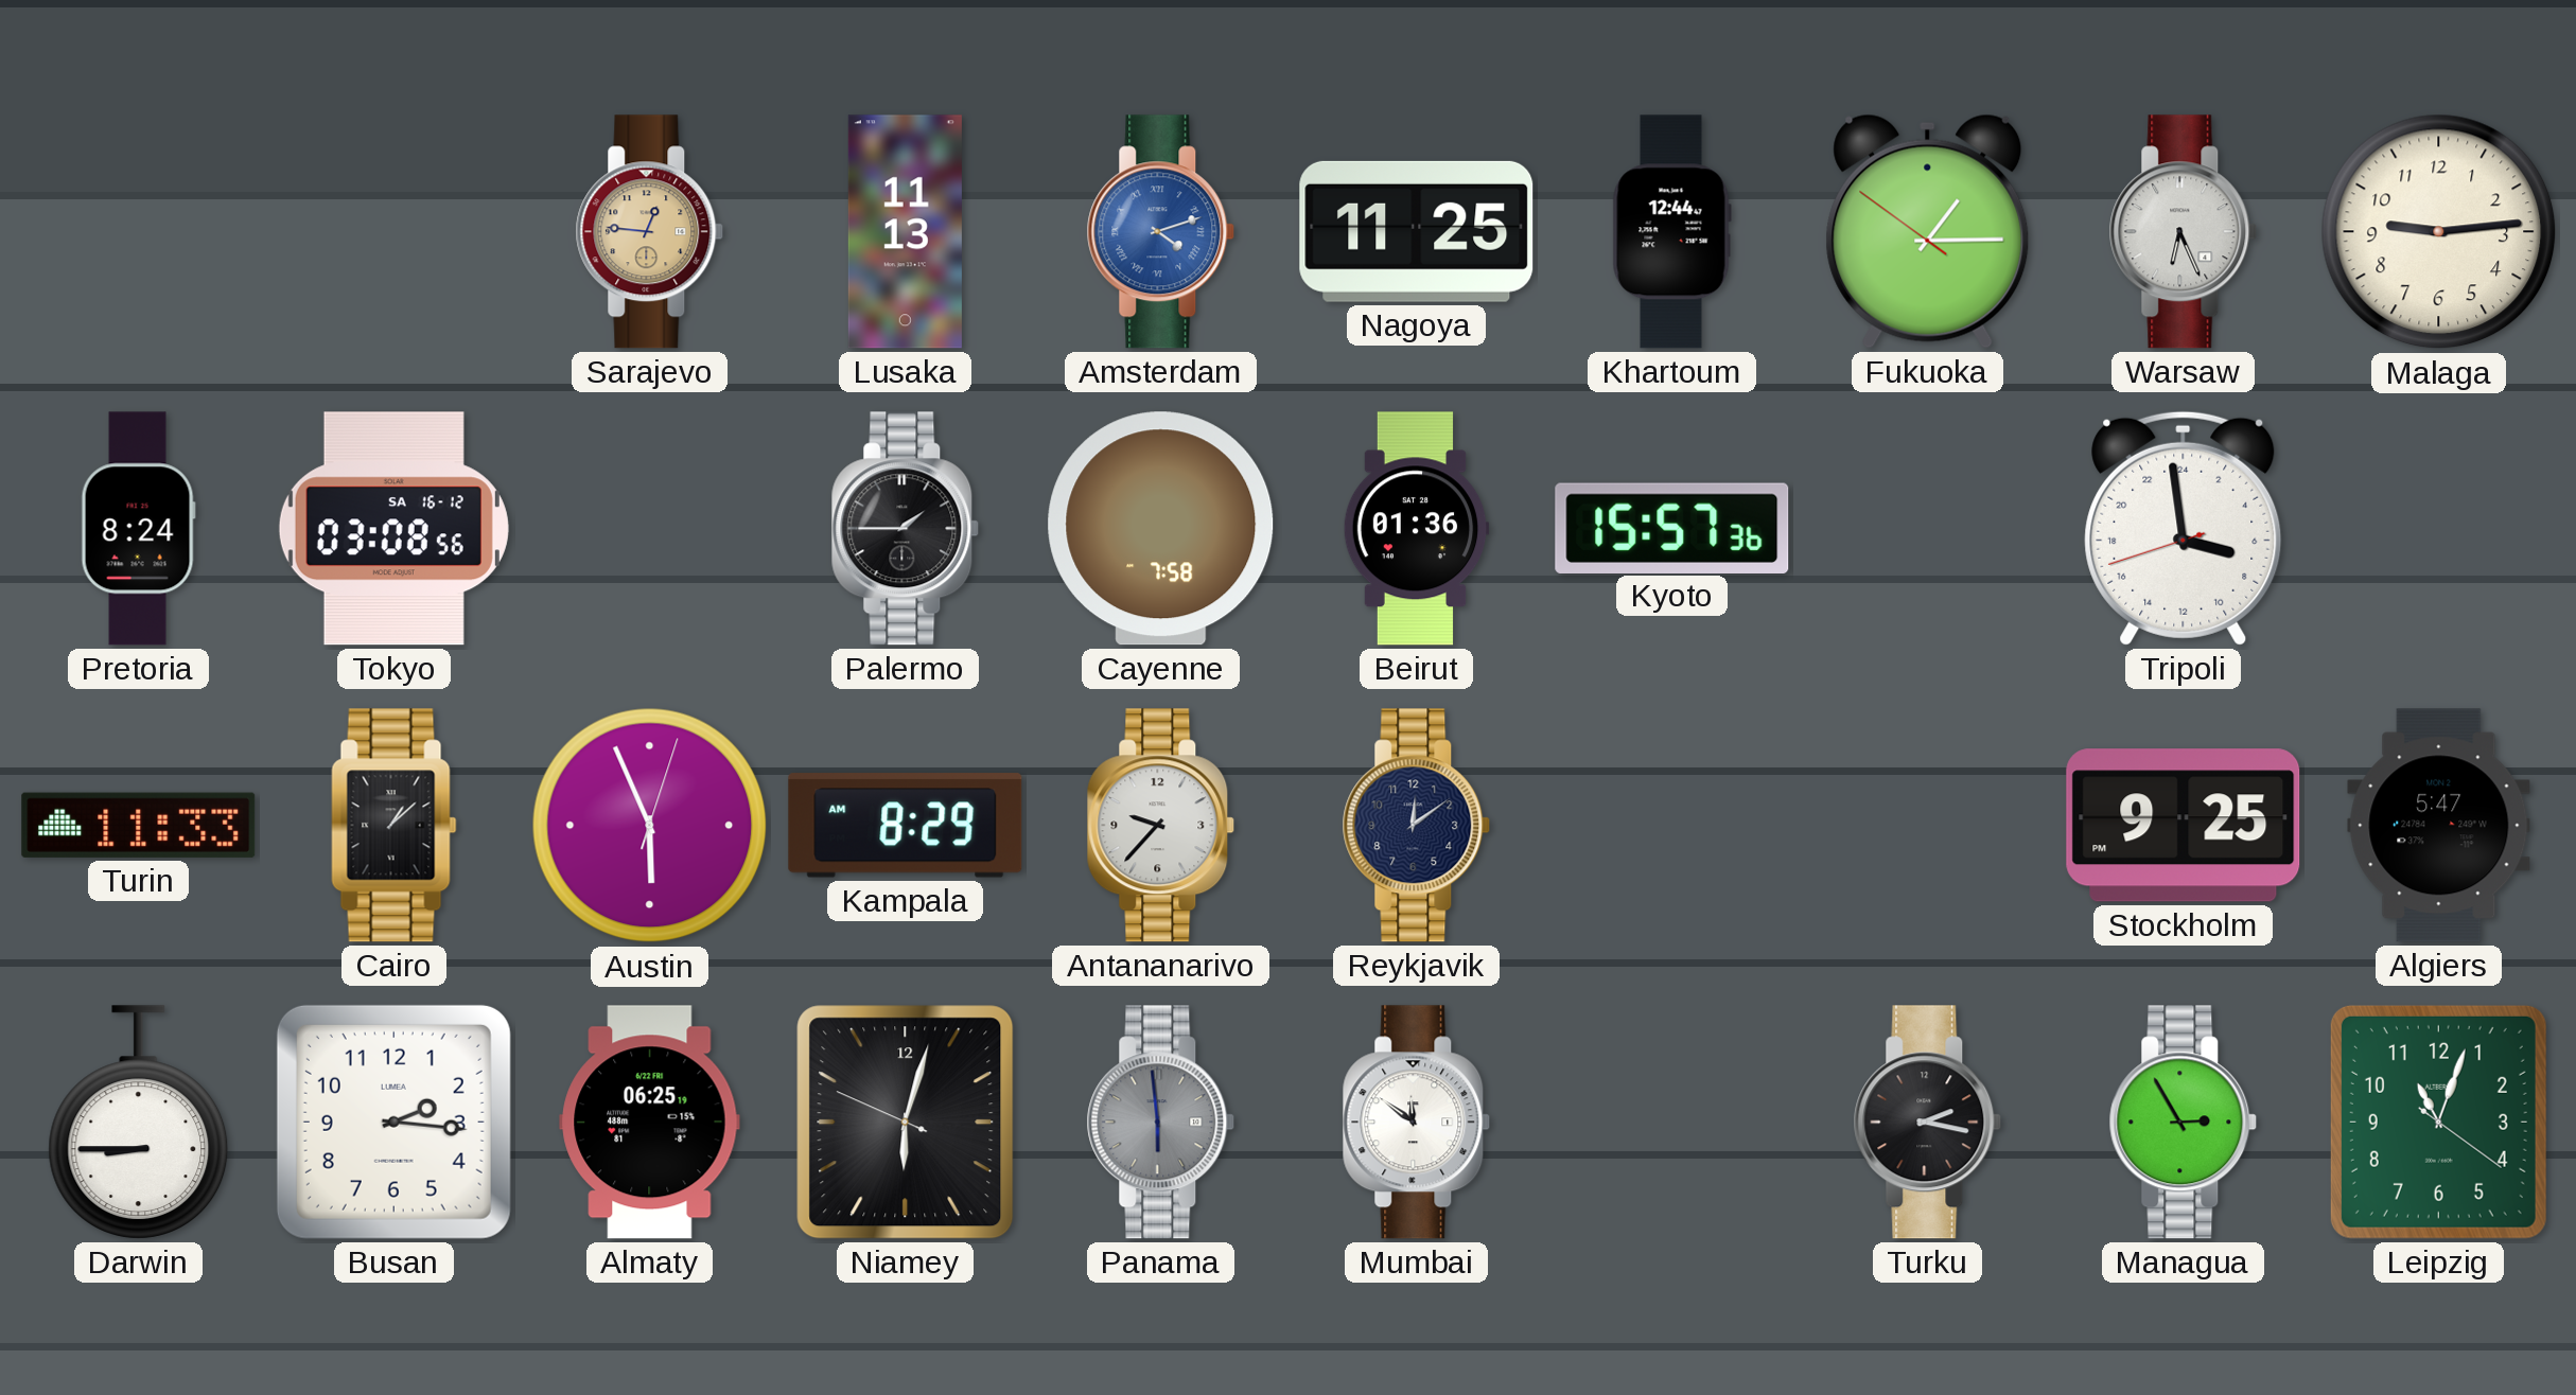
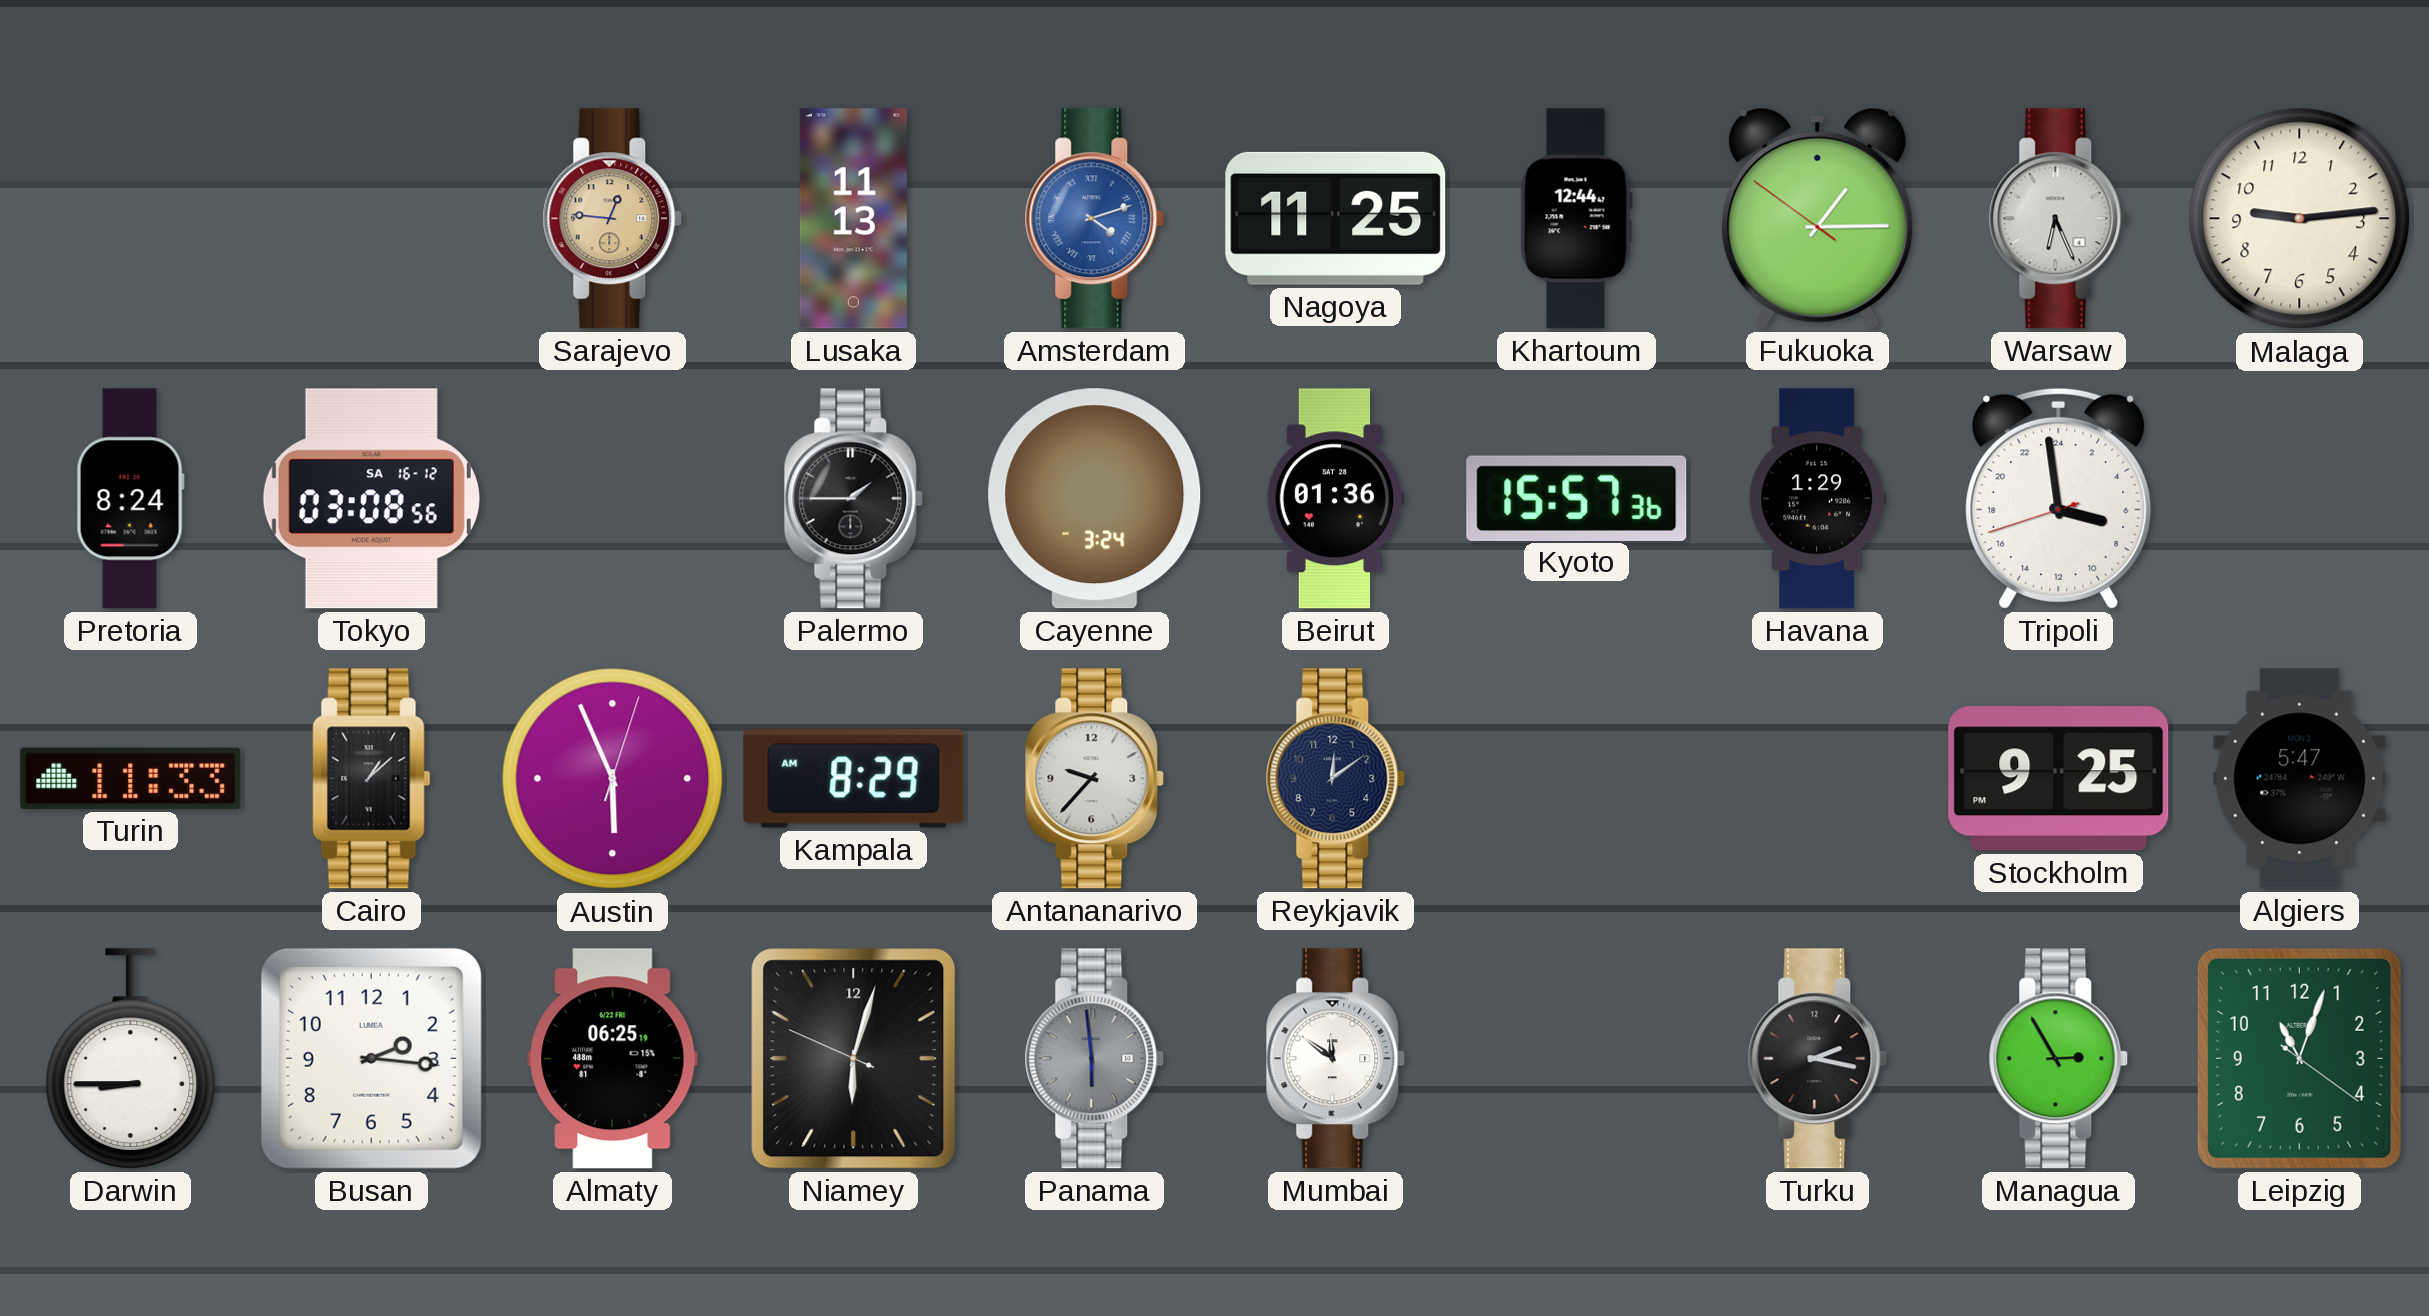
Cayenne: 7:58 -> 3:24 (1095, 499)
Havana: none -> 1:29 (1817, 499)
